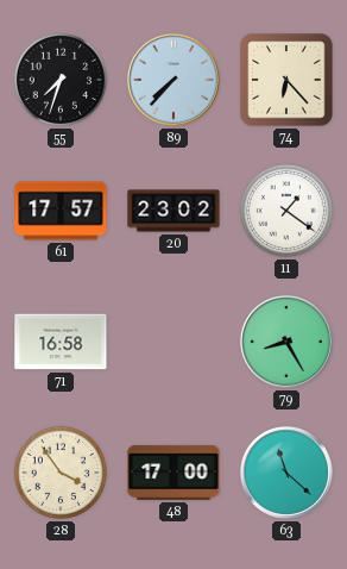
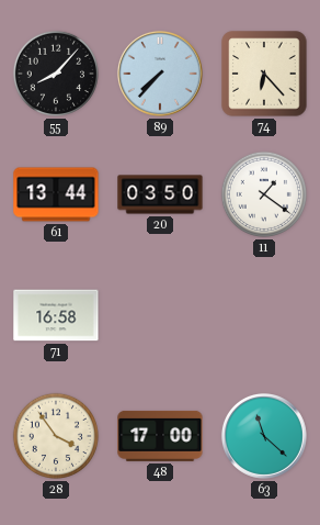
55: 7:33 -> 8:07 (56, 74)
61: 17:57 -> 13:44 (56, 194)
20: 23:02 -> 03:50 (160, 194)
79: 8:25 -> none (286, 342)
